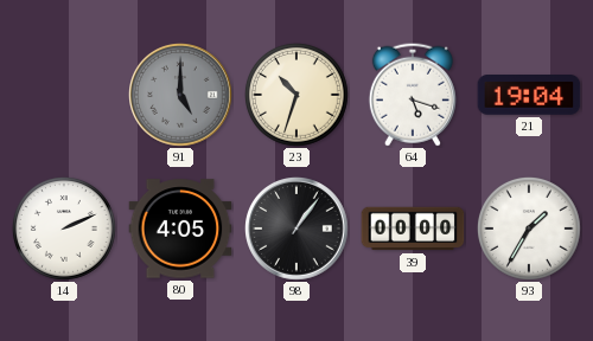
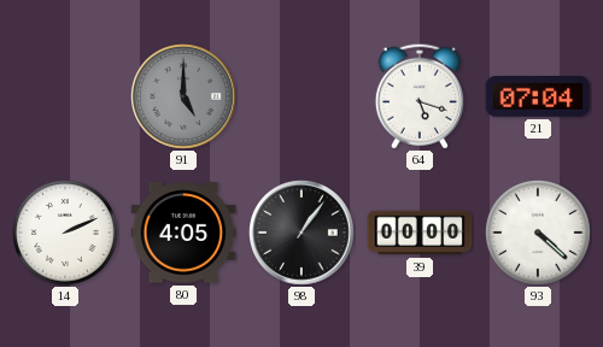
23: 10:33 -> none (296, 95)
21: 19:04 -> 07:04 (538, 96)
93: 1:35 -> 4:22 (538, 233)
